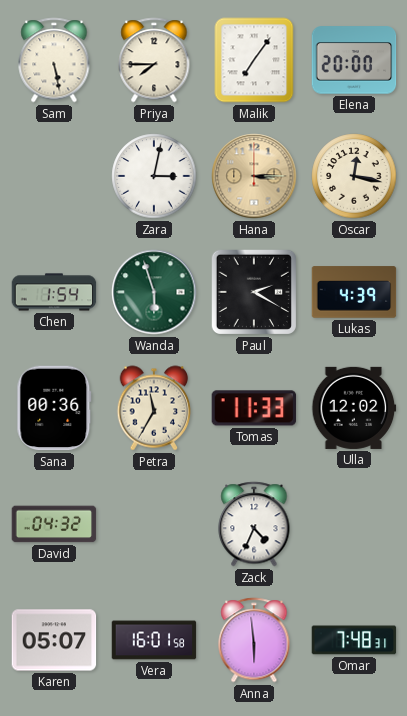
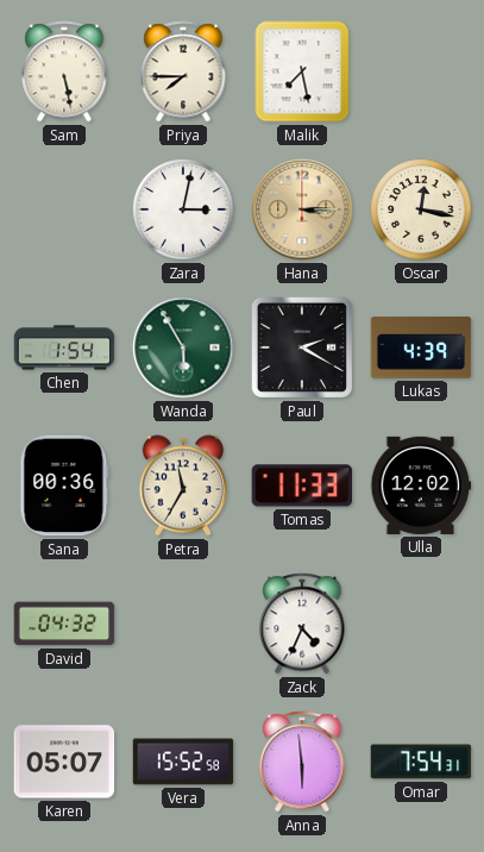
Malik: 7:06 -> 7:28 (302, 71)
Elena: 20:00 -> none (354, 60)
Wanda: 5:57 -> 5:55 (183, 347)
Vera: 16:01 -> 15:52 (183, 762)
Omar: 7:48 -> 7:54 (421, 762)
